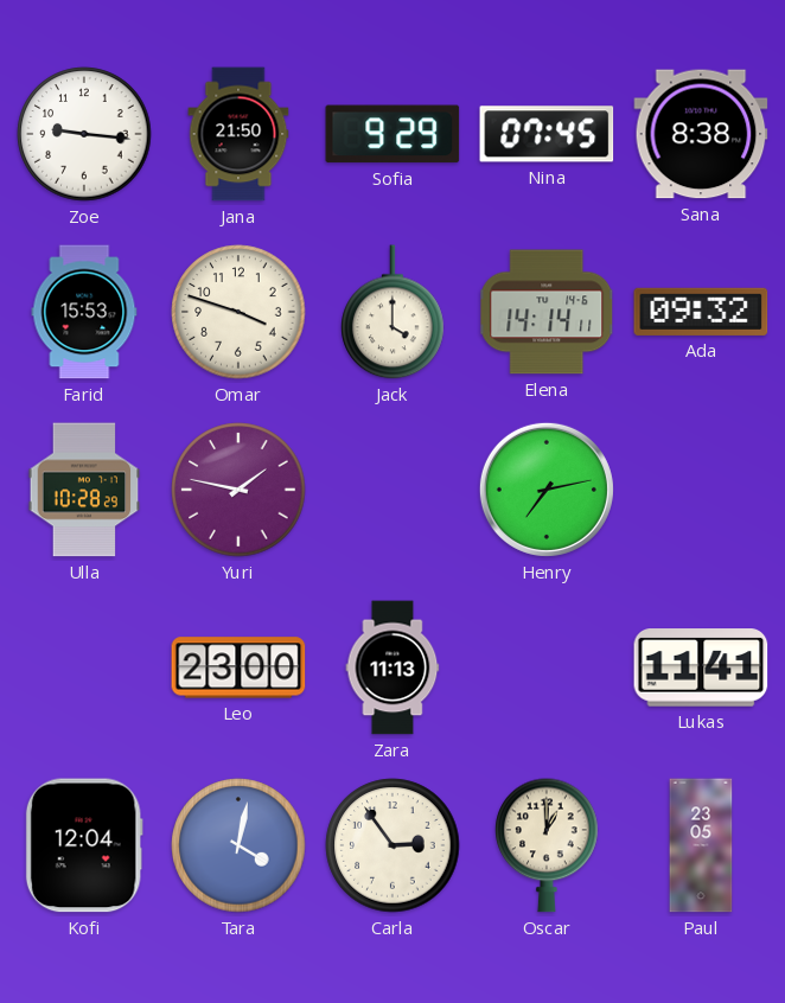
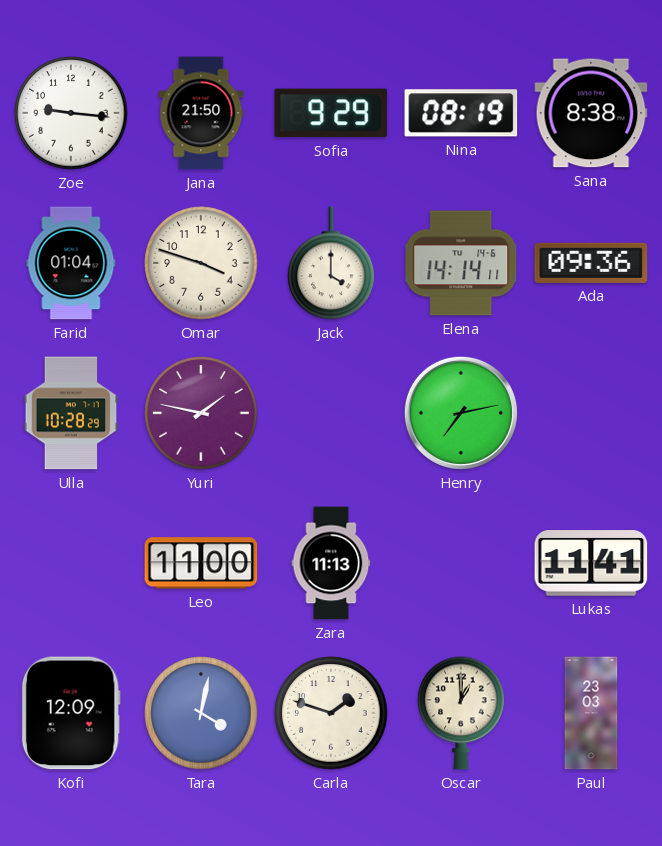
Nina: 07:45 -> 08:19 (461, 113)
Farid: 15:53 -> 01:04 (71, 263)
Ada: 09:32 -> 09:36 (591, 263)
Leo: 23:00 -> 11:00 (201, 563)
Kofi: 12:04 -> 12:09 (71, 713)
Carla: 2:54 -> 1:48 (331, 713)
Paul: 23:05 -> 23:03 (591, 713)
